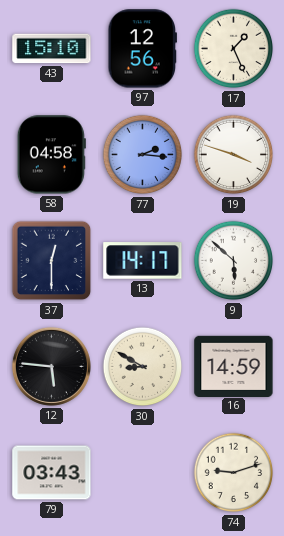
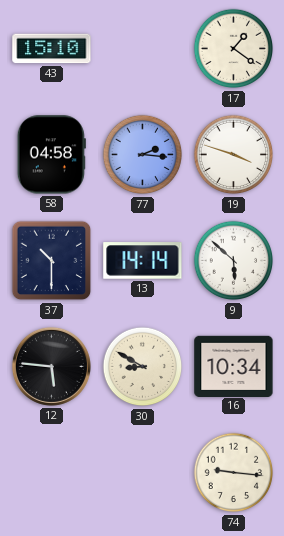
97: 12:56 -> none (143, 49)
17: 1:26 -> 1:21 (234, 49)
37: 12:30 -> 10:30 (52, 261)
13: 14:17 -> 14:14 (143, 261)
16: 14:59 -> 10:34 (234, 366)
79: 03:43 -> none (52, 473)
74: 9:12 -> 9:16 (234, 473)
